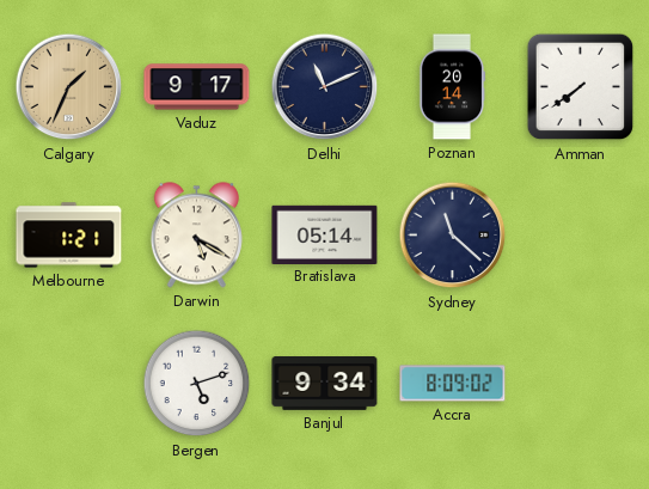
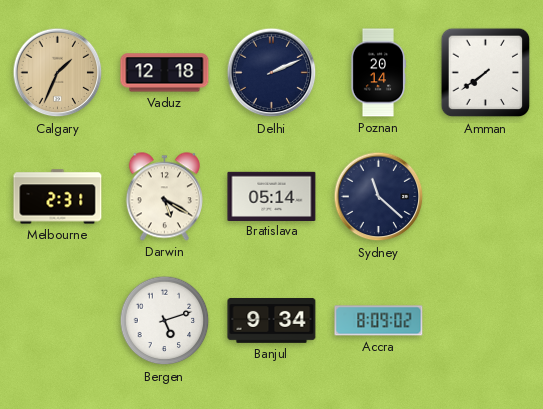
Vaduz: 9:17 -> 12:18 (165, 73)
Delhi: 11:11 -> 2:11 (272, 73)
Melbourne: 1:21 -> 2:31 (58, 197)
